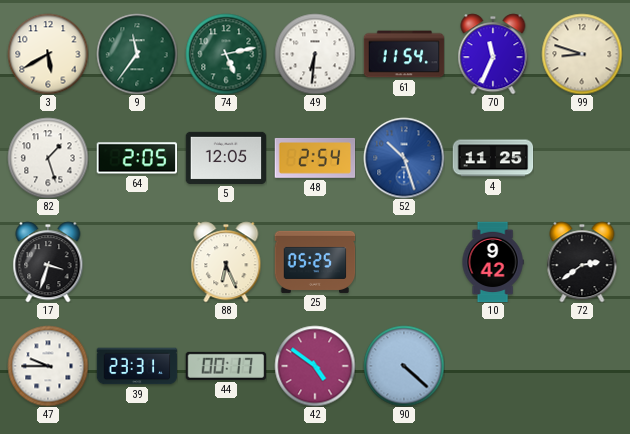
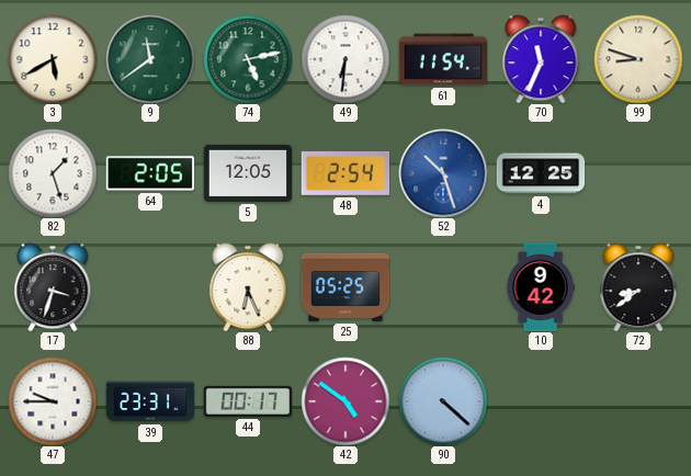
9: 11:36 -> 11:39 (150, 59)
4: 11:25 -> 12:25 (541, 173)
72: 2:39 -> 8:39 (638, 287)
